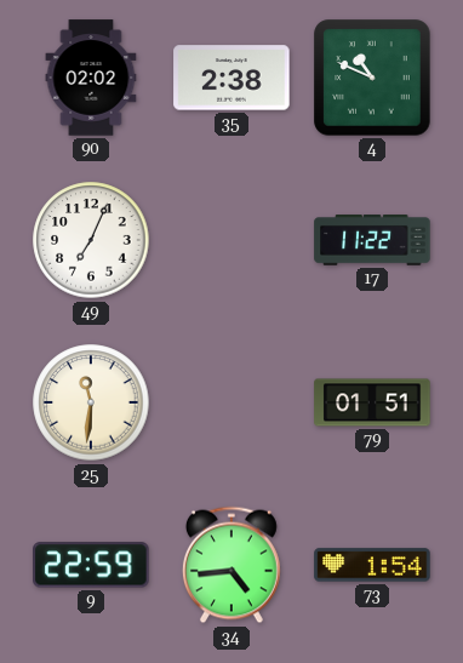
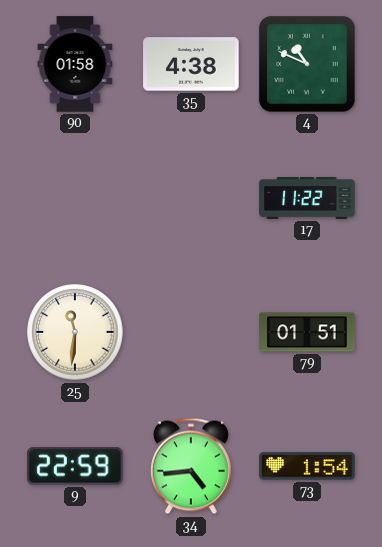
90: 02:02 -> 01:58 (75, 64)
35: 2:38 -> 4:38 (191, 64)
49: 7:04 -> none (91, 240)
